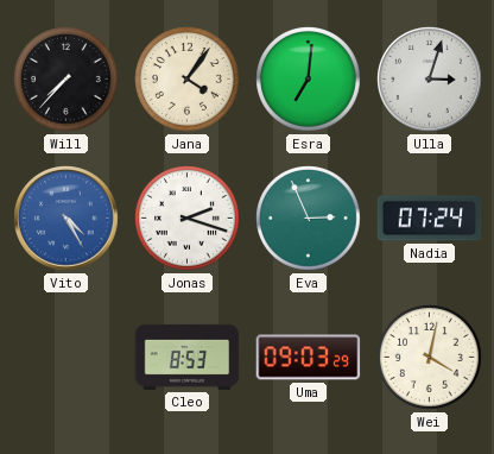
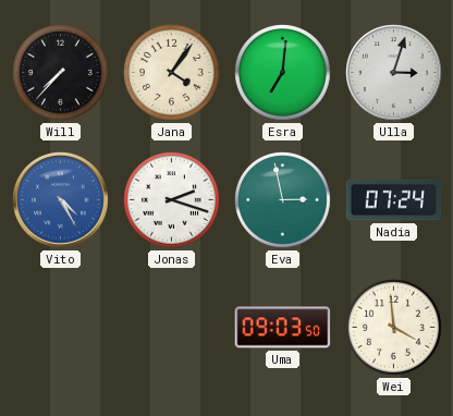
Eva: 2:56 -> 2:58 (283, 200)
Cleo: 8:53 -> none (188, 357)
Uma: 09:03:29 -> 09:03:50 (283, 328)
Wei: 4:02 -> 3:59 (394, 328)
